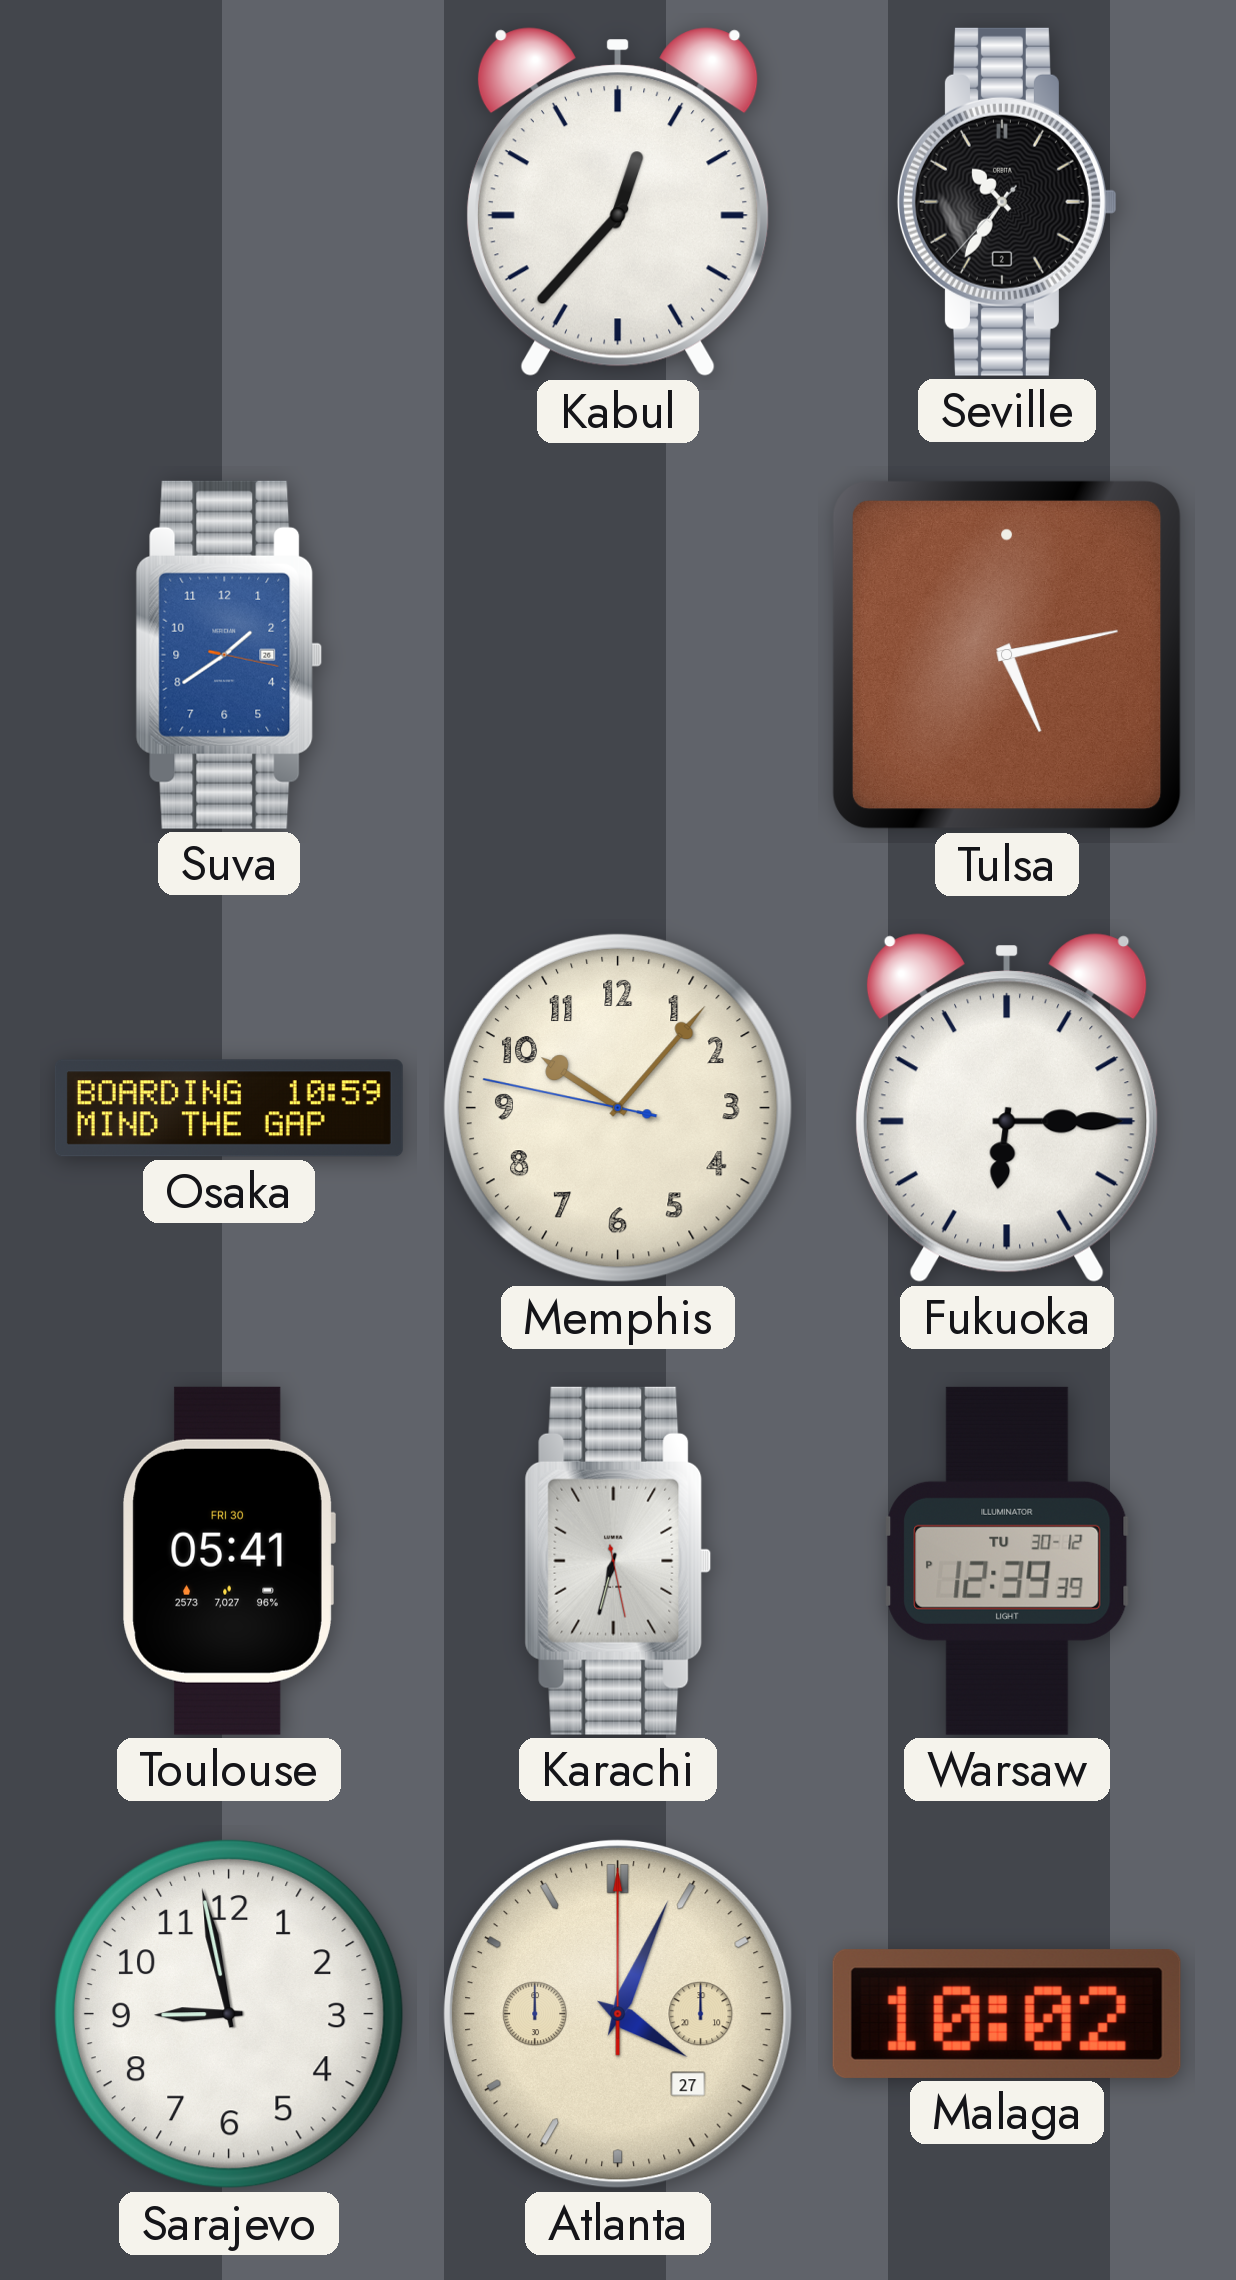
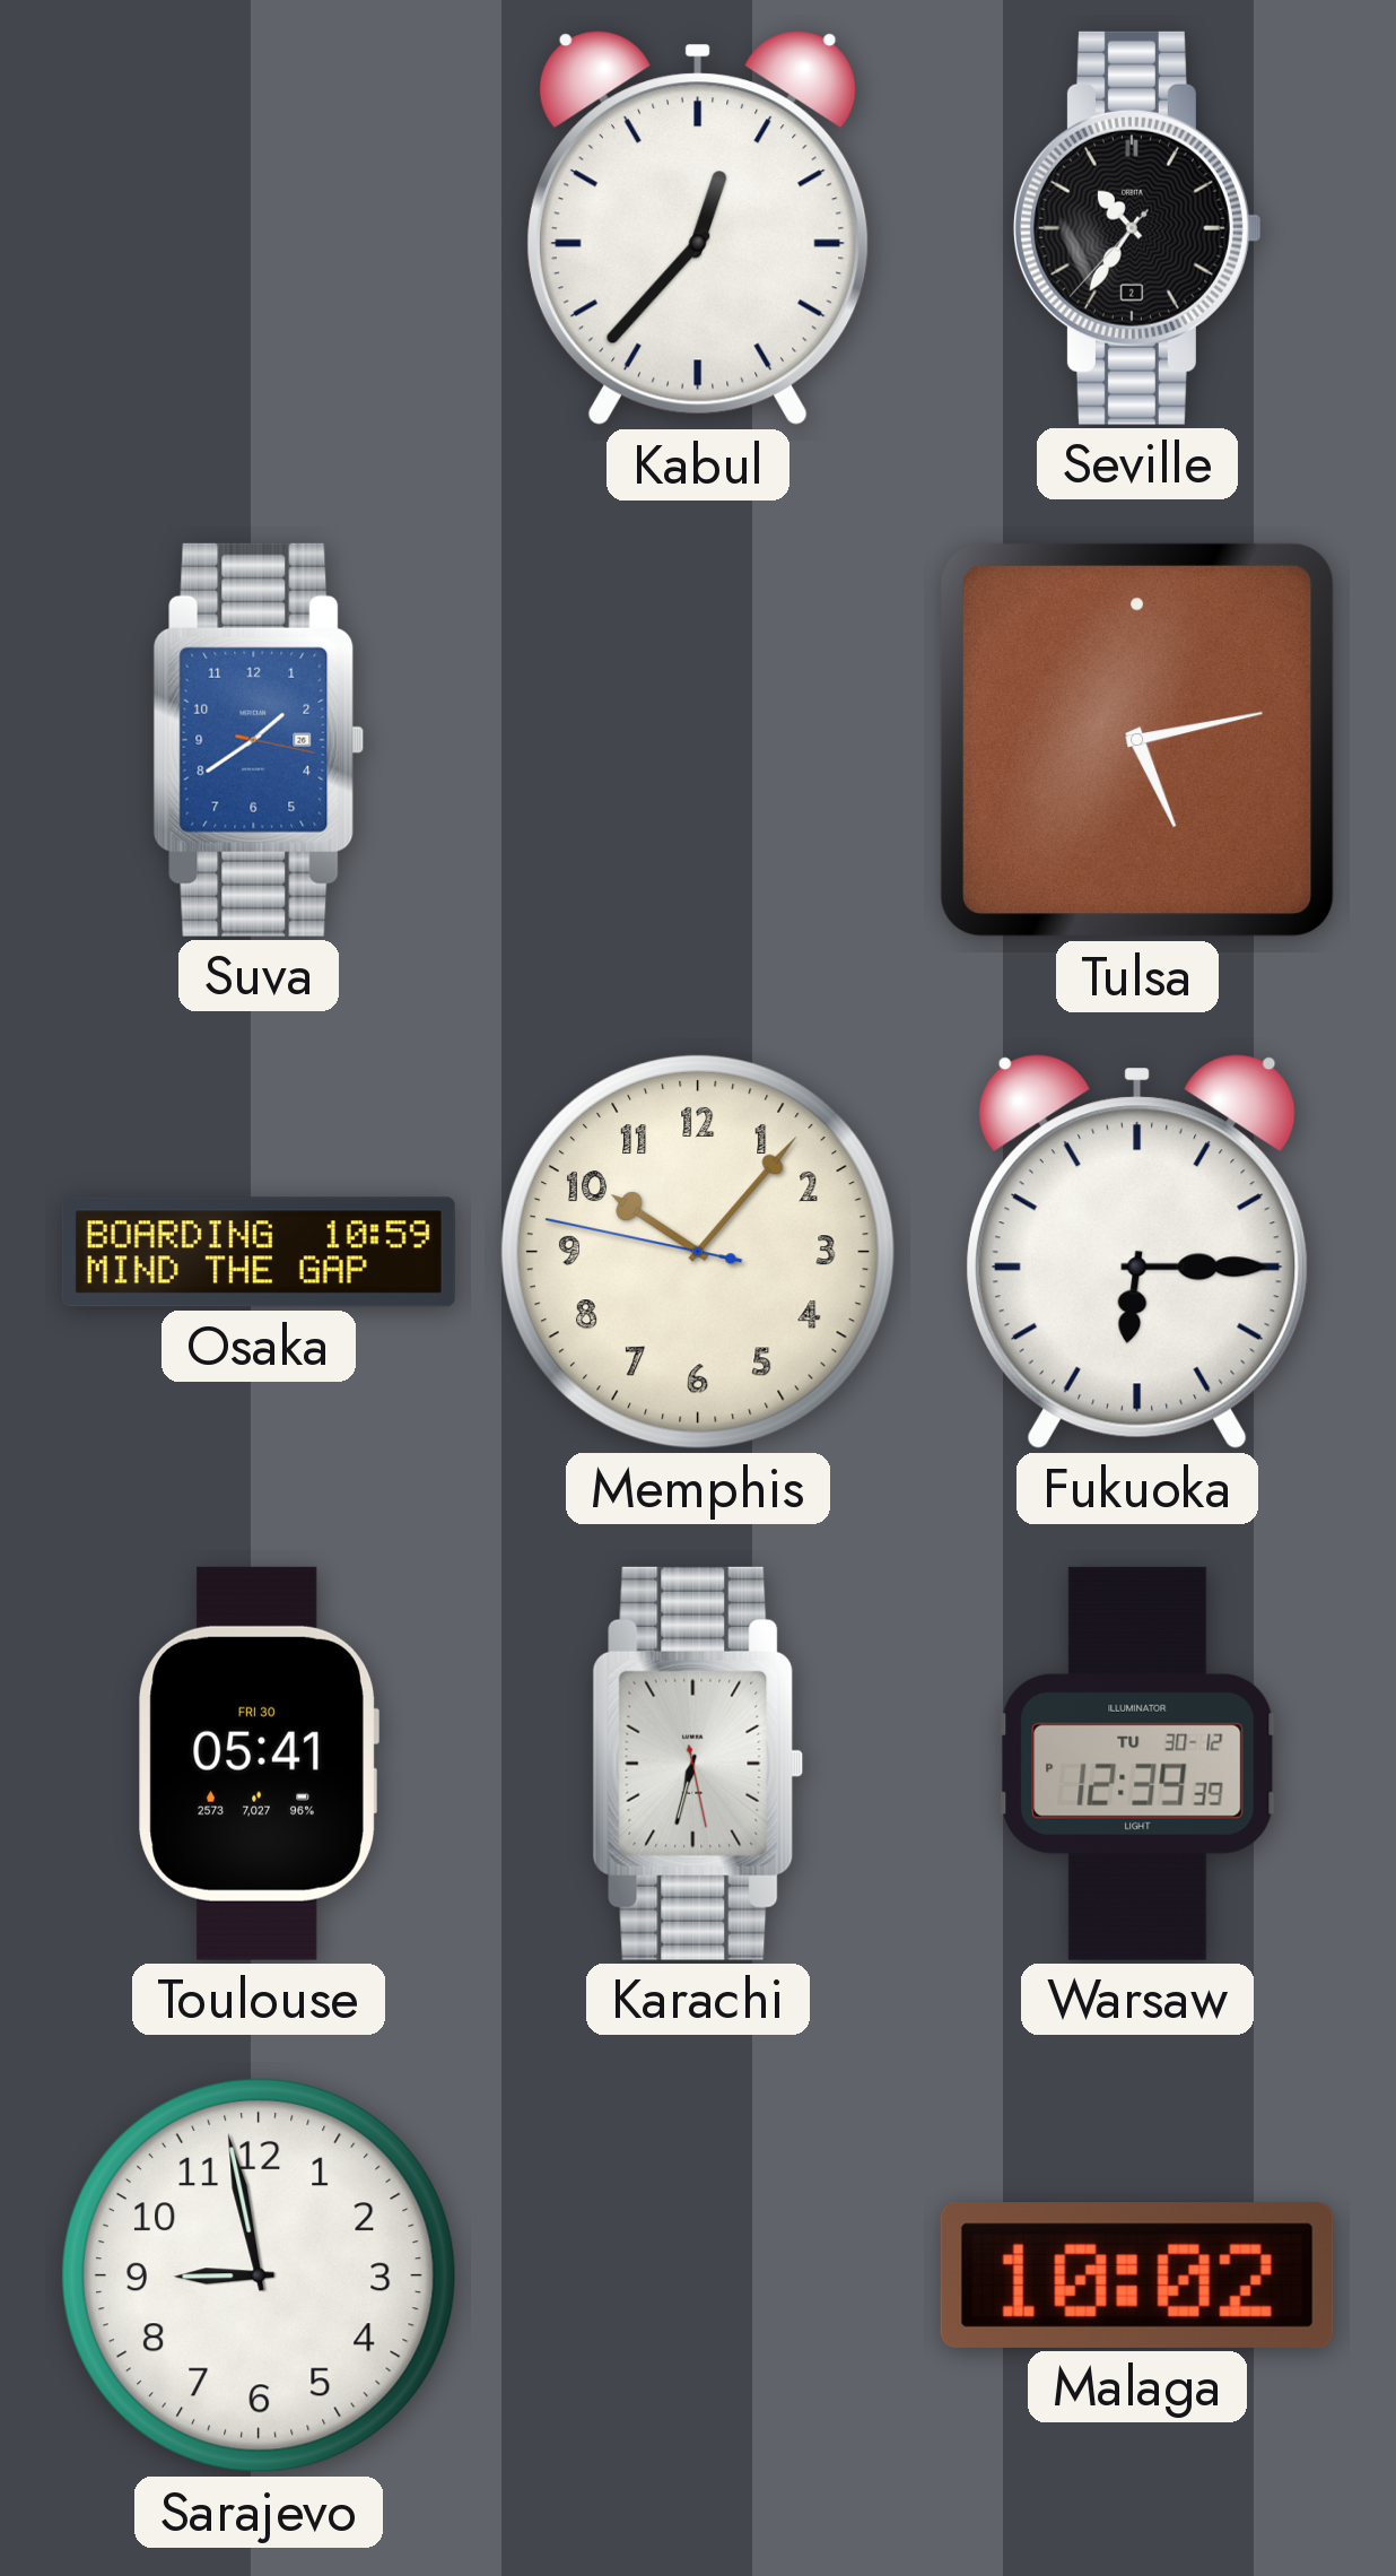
Atlanta: 4:04 -> none (618, 2014)
